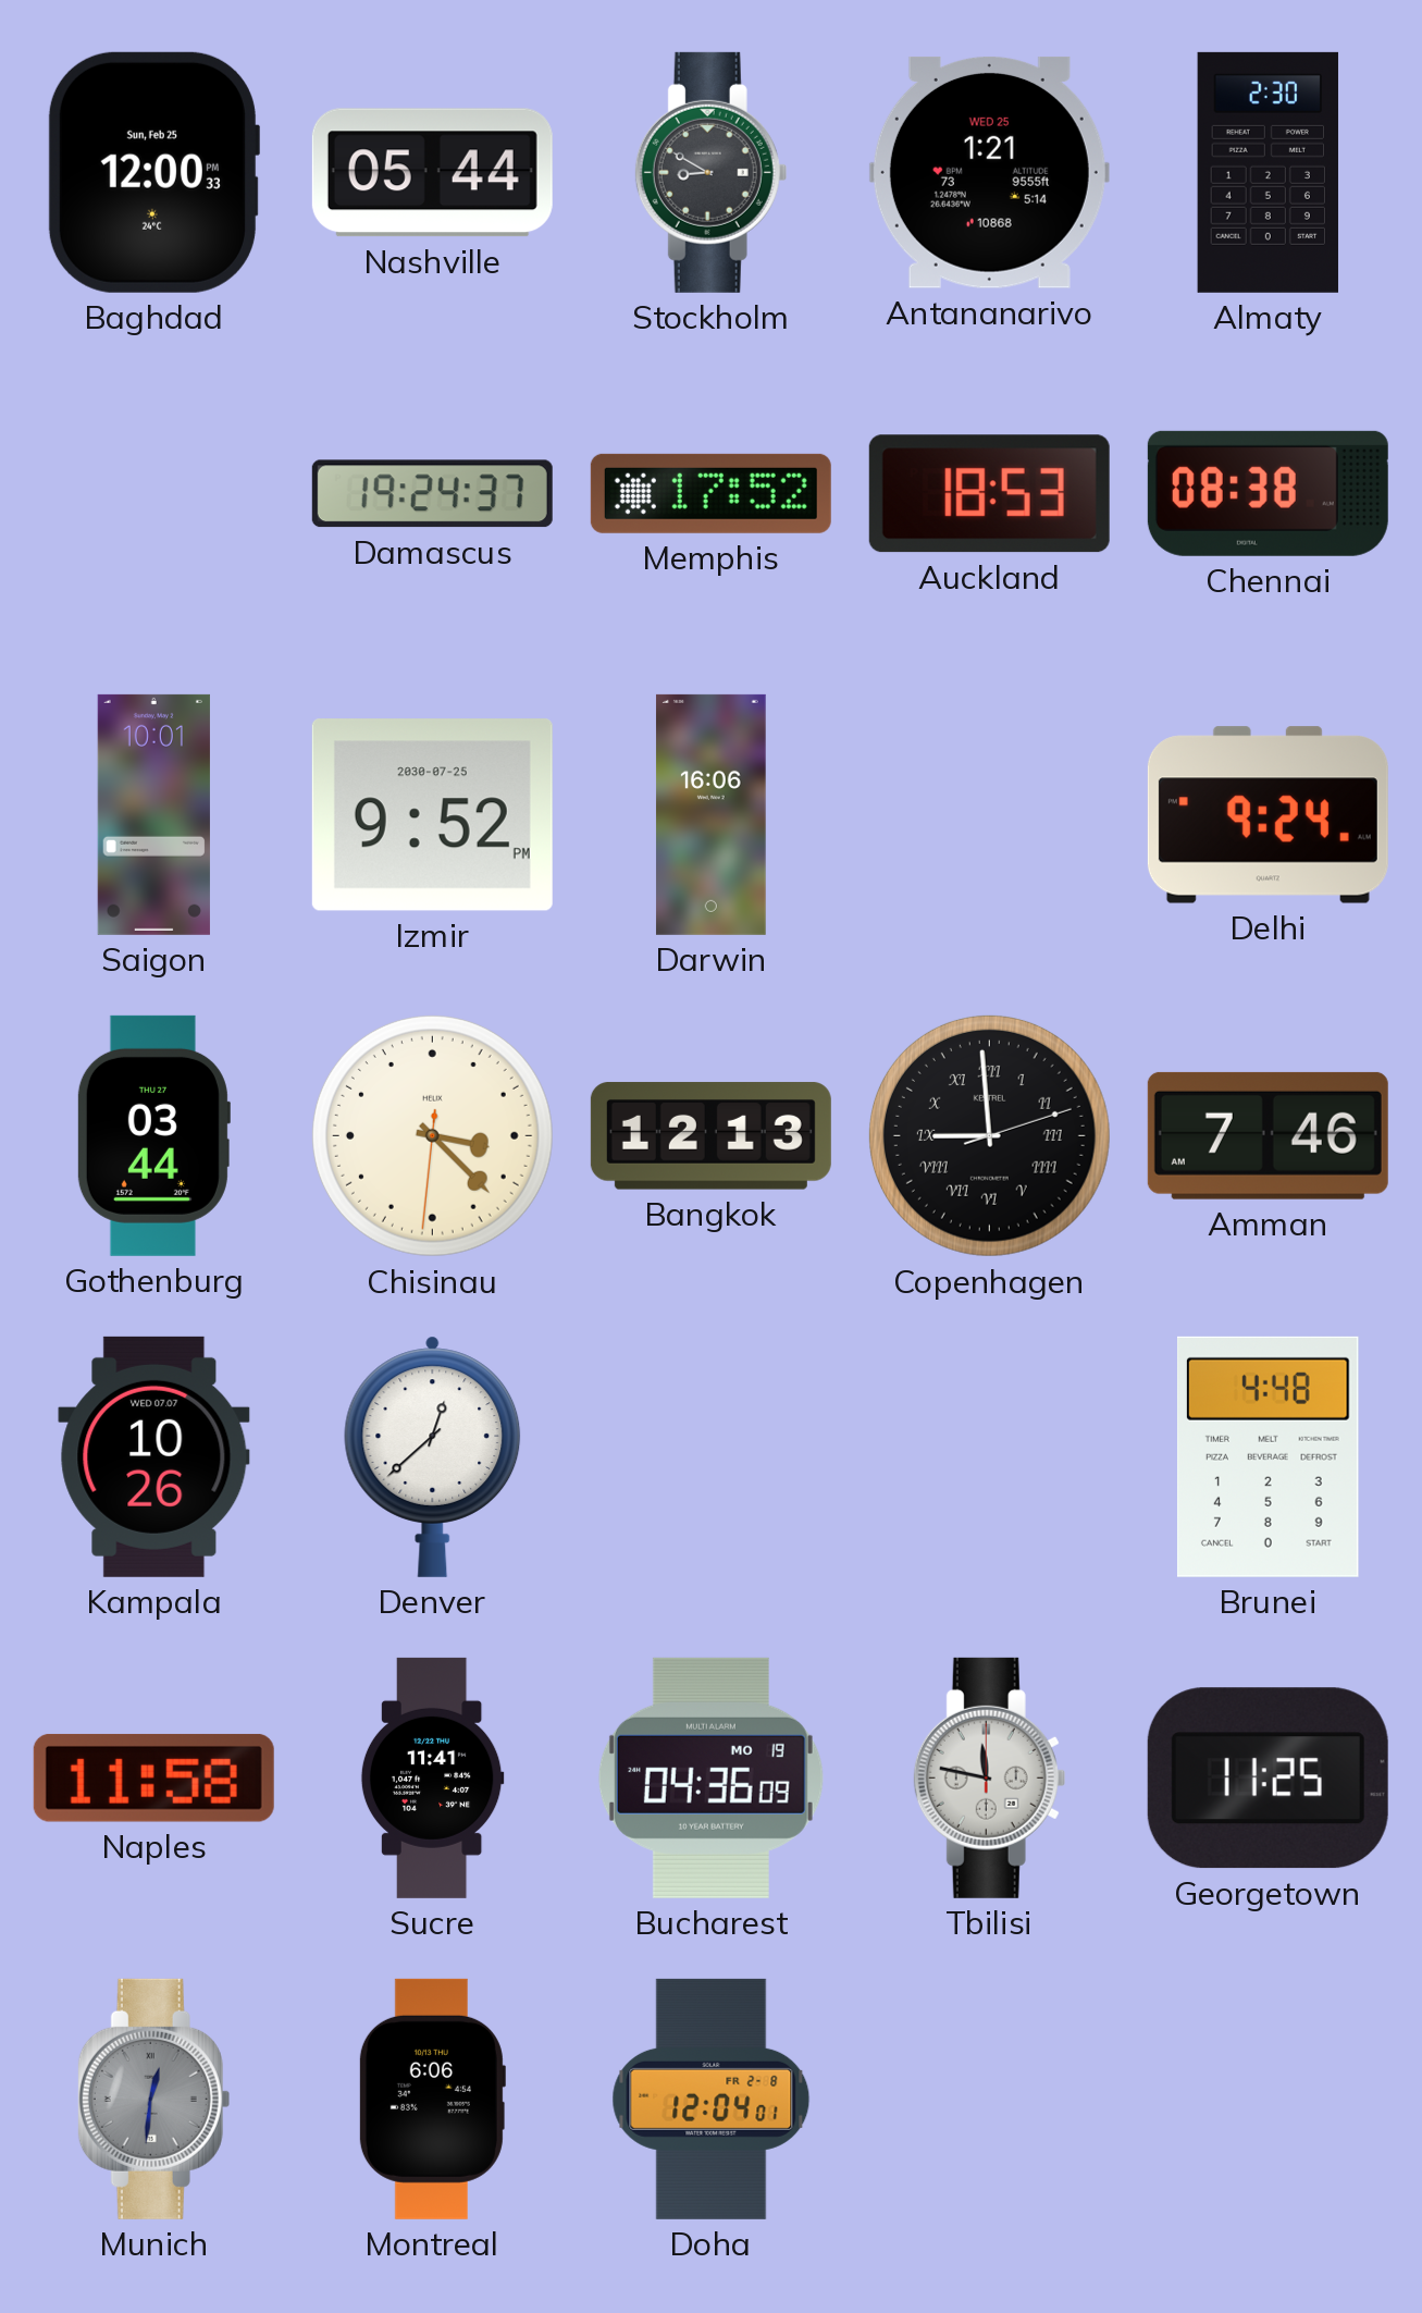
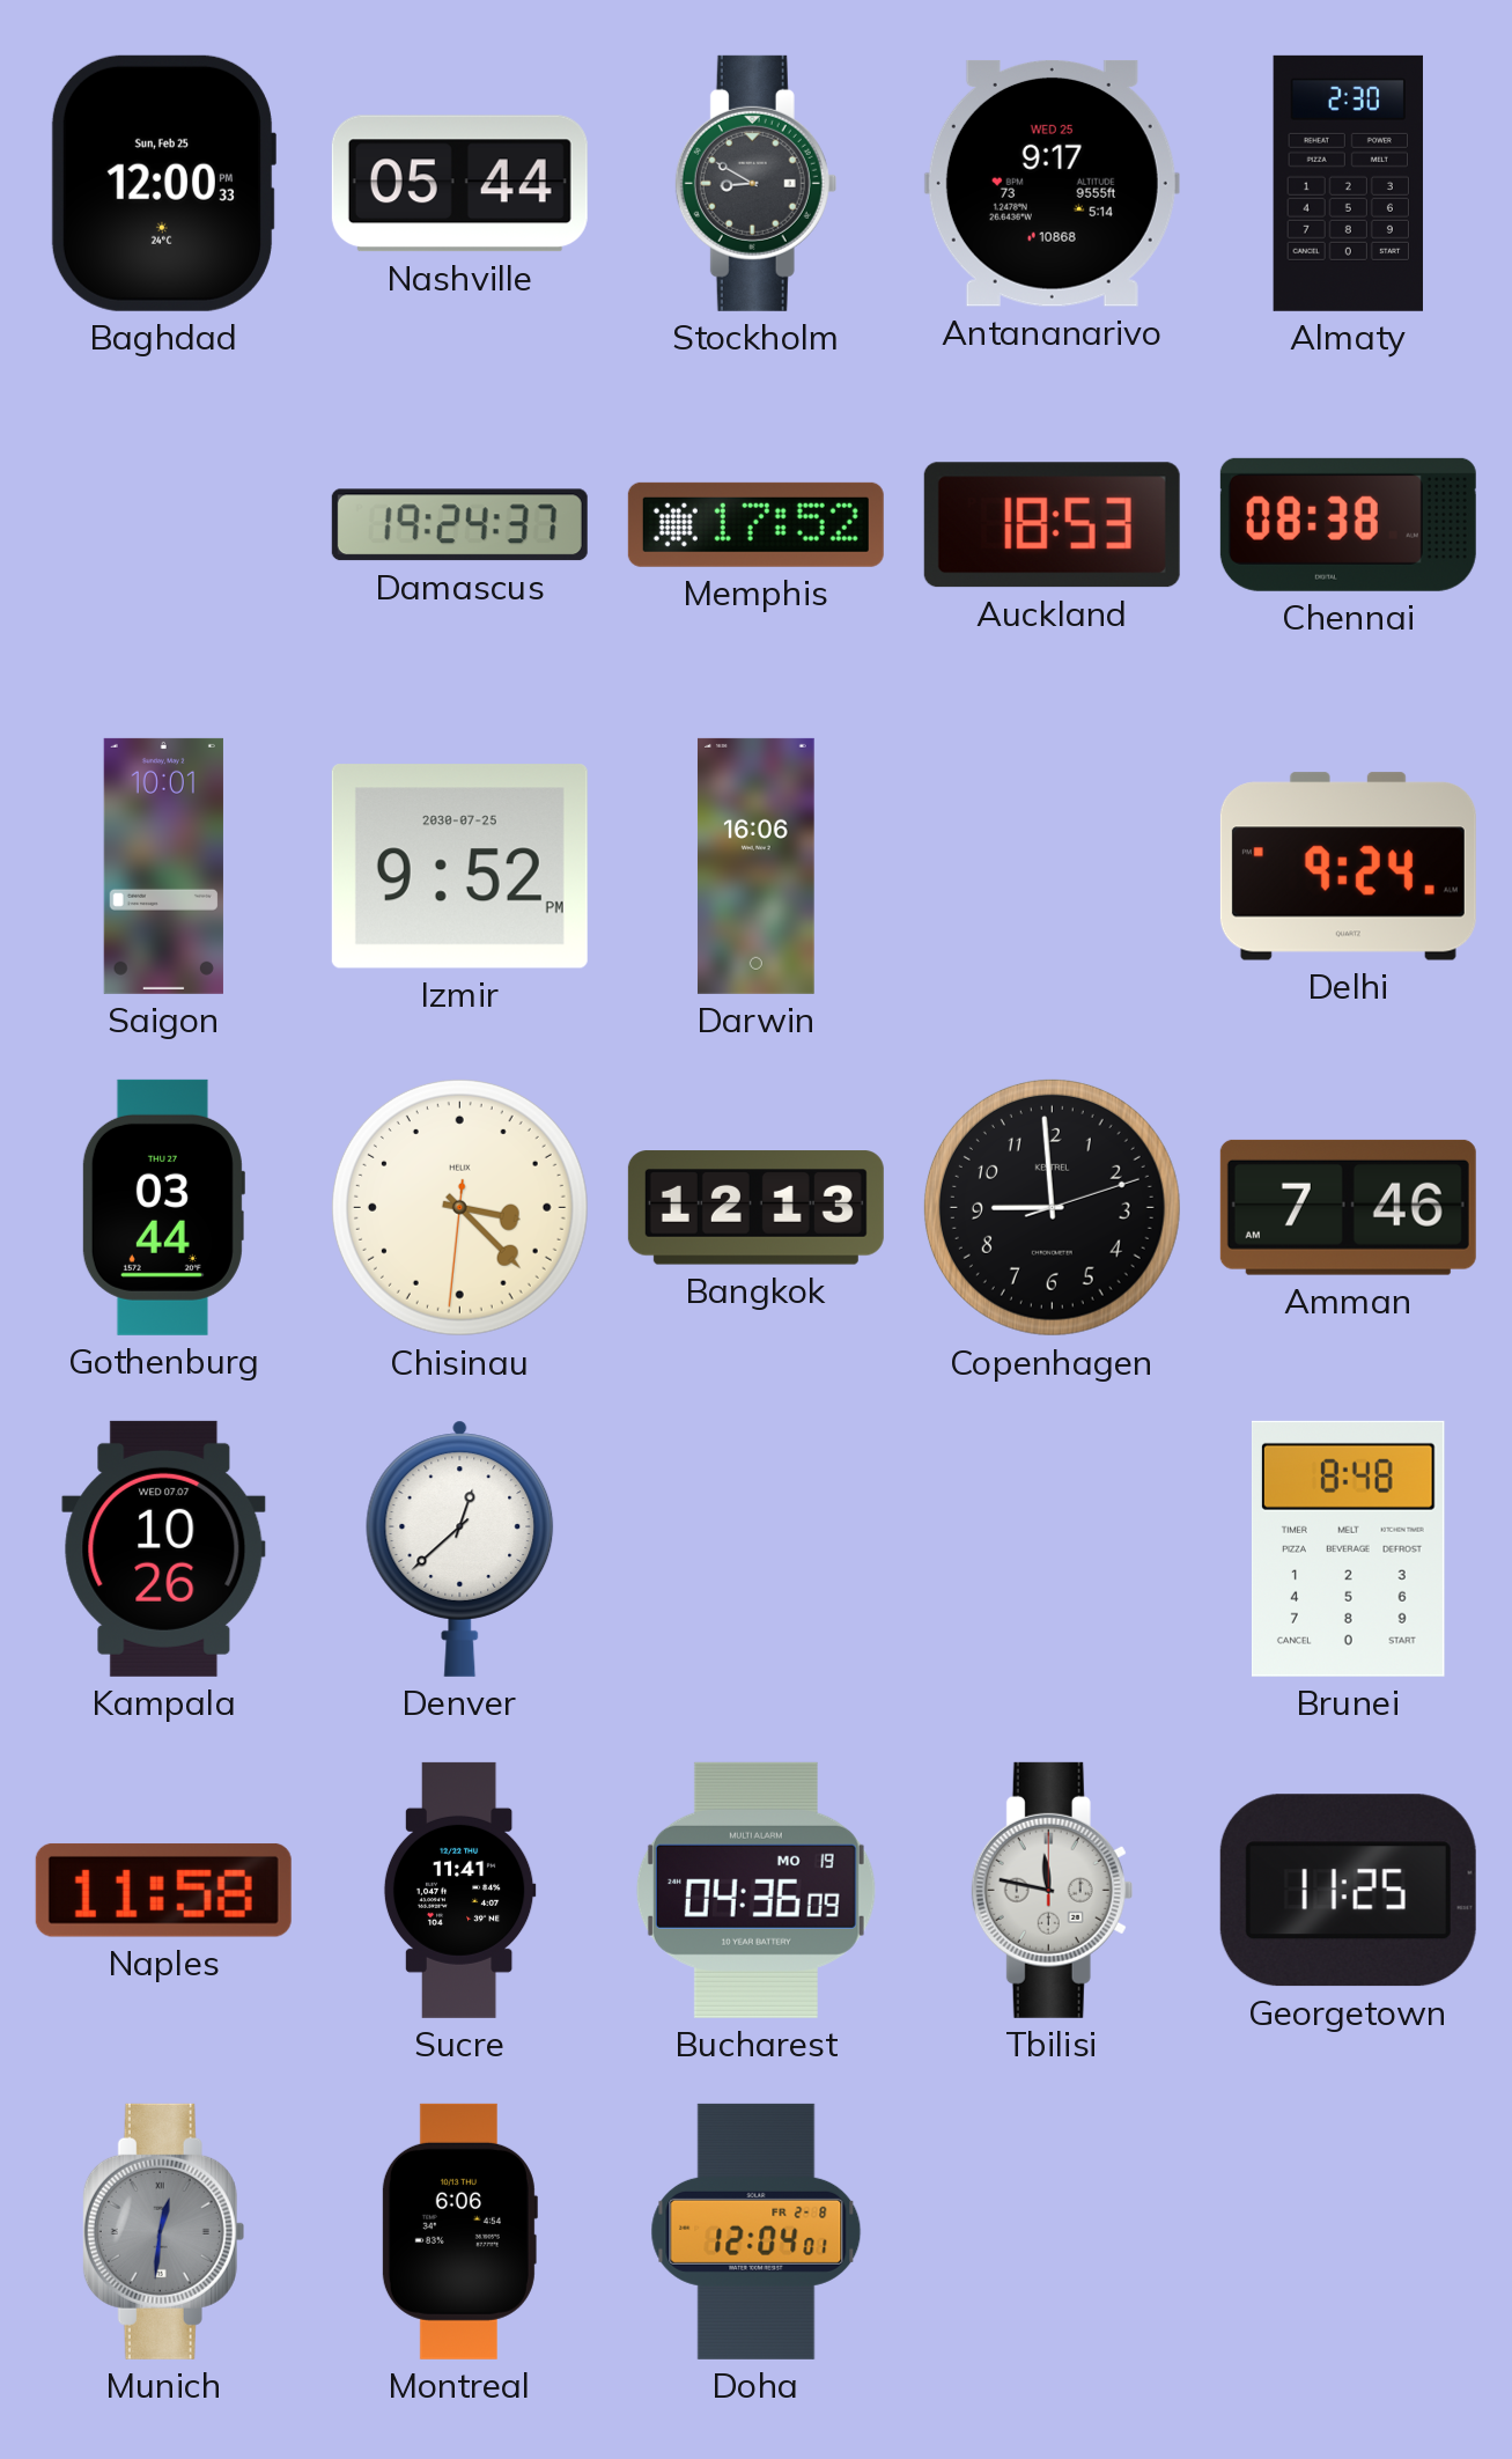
Antananarivo: 1:21 -> 9:17 (1052, 183)
Copenhagen numerals: Roman -> Arabic (1052, 1207)
Brunei: 4:48 -> 8:48 (1348, 1548)
